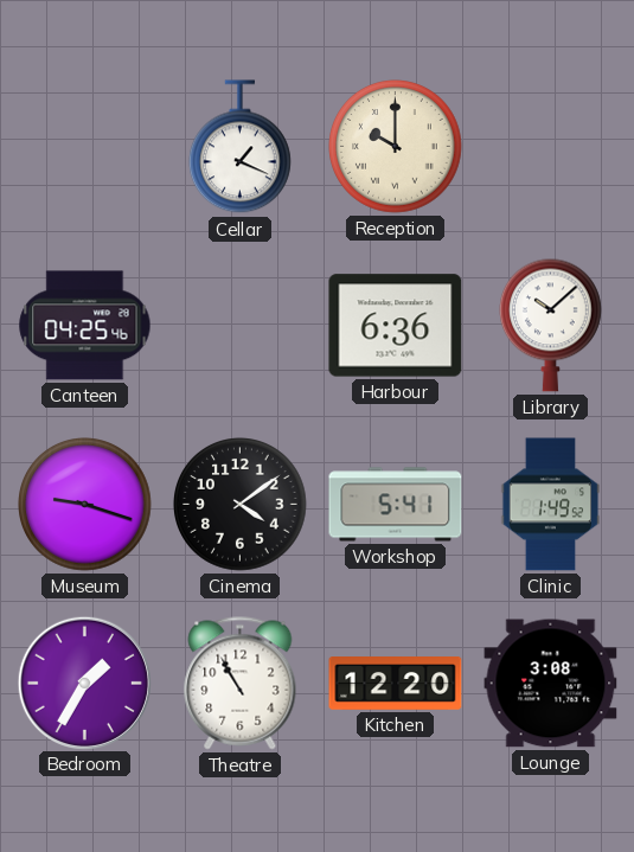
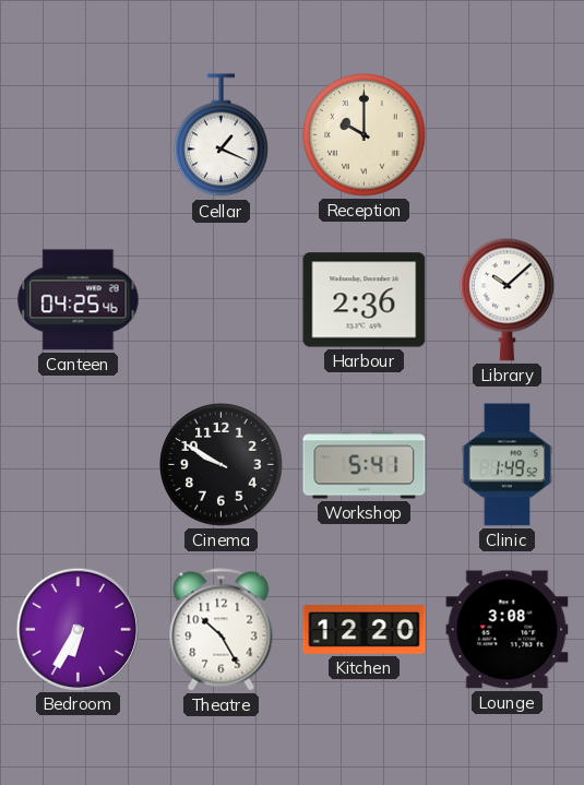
Harbour: 6:36 -> 2:36 (365, 300)
Museum: 9:18 -> none (85, 505)
Cinema: 4:09 -> 9:50 (222, 465)
Bedroom: 1:35 -> 6:35 (78, 629)
Theatre: 10:55 -> 10:25 (222, 630)
